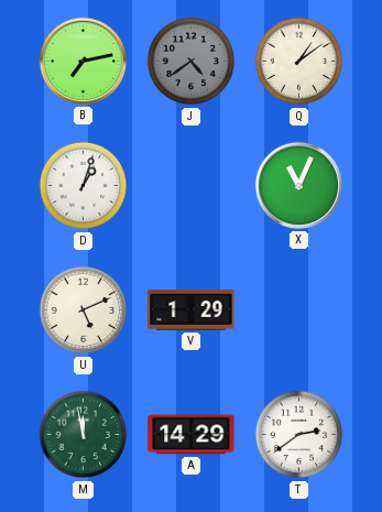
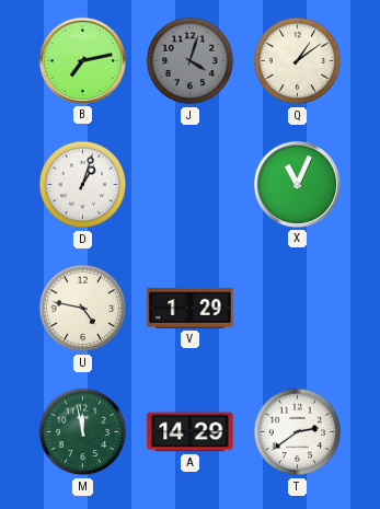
J: 4:39 -> 4:03 (191, 61)
U: 5:11 -> 4:47 (83, 309)
